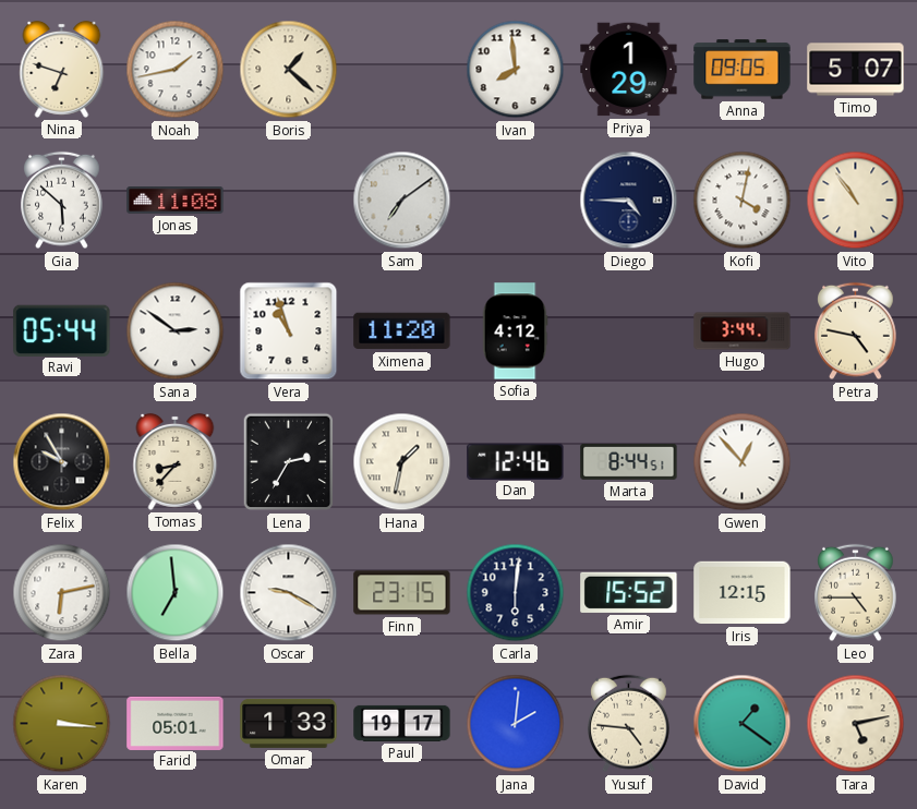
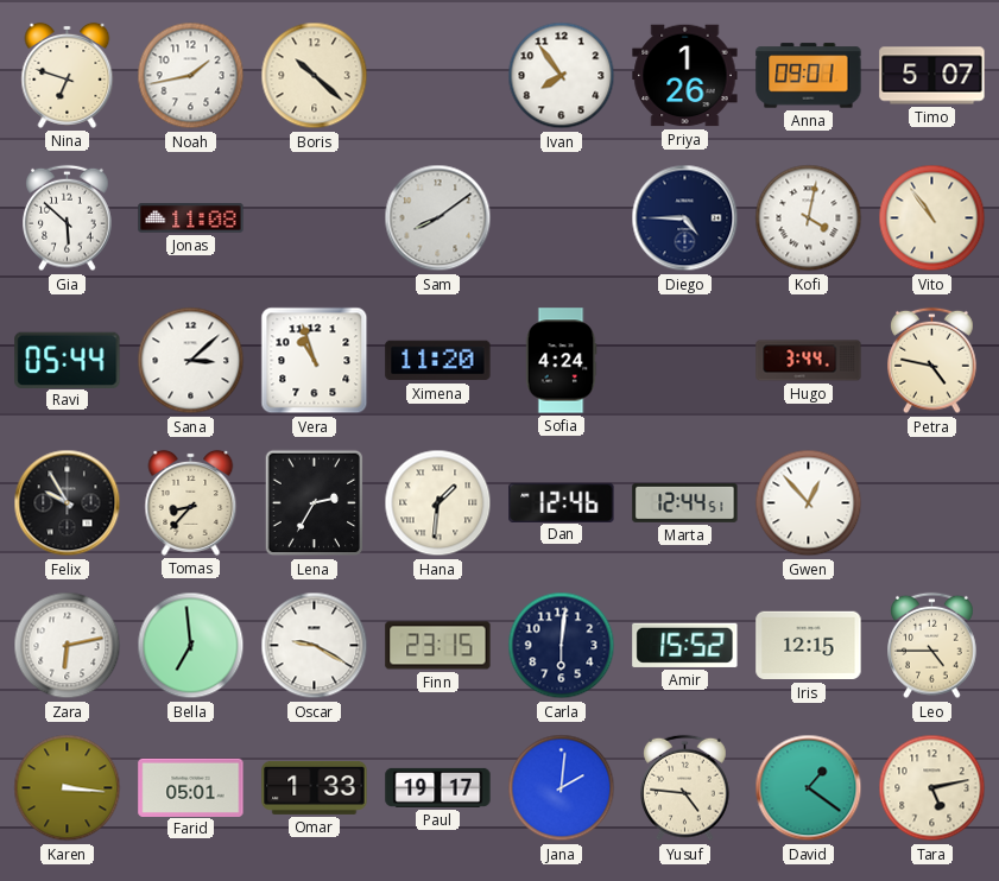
Boris: 1:22 -> 10:22 (315, 76)
Ivan: 7:59 -> 7:54 (562, 76)
Priya: 1:29 -> 1:26 (685, 76)
Anna: 09:05 -> 09:01 (809, 76)
Sam: 7:09 -> 8:09 (438, 218)
Sana: 2:51 -> 3:08 (191, 361)
Sofia: 4:12 -> 4:24 (561, 361)
Hana: 1:32 -> 1:31 (438, 503)
Marta: 8:44 -> 12:44 (685, 502)
